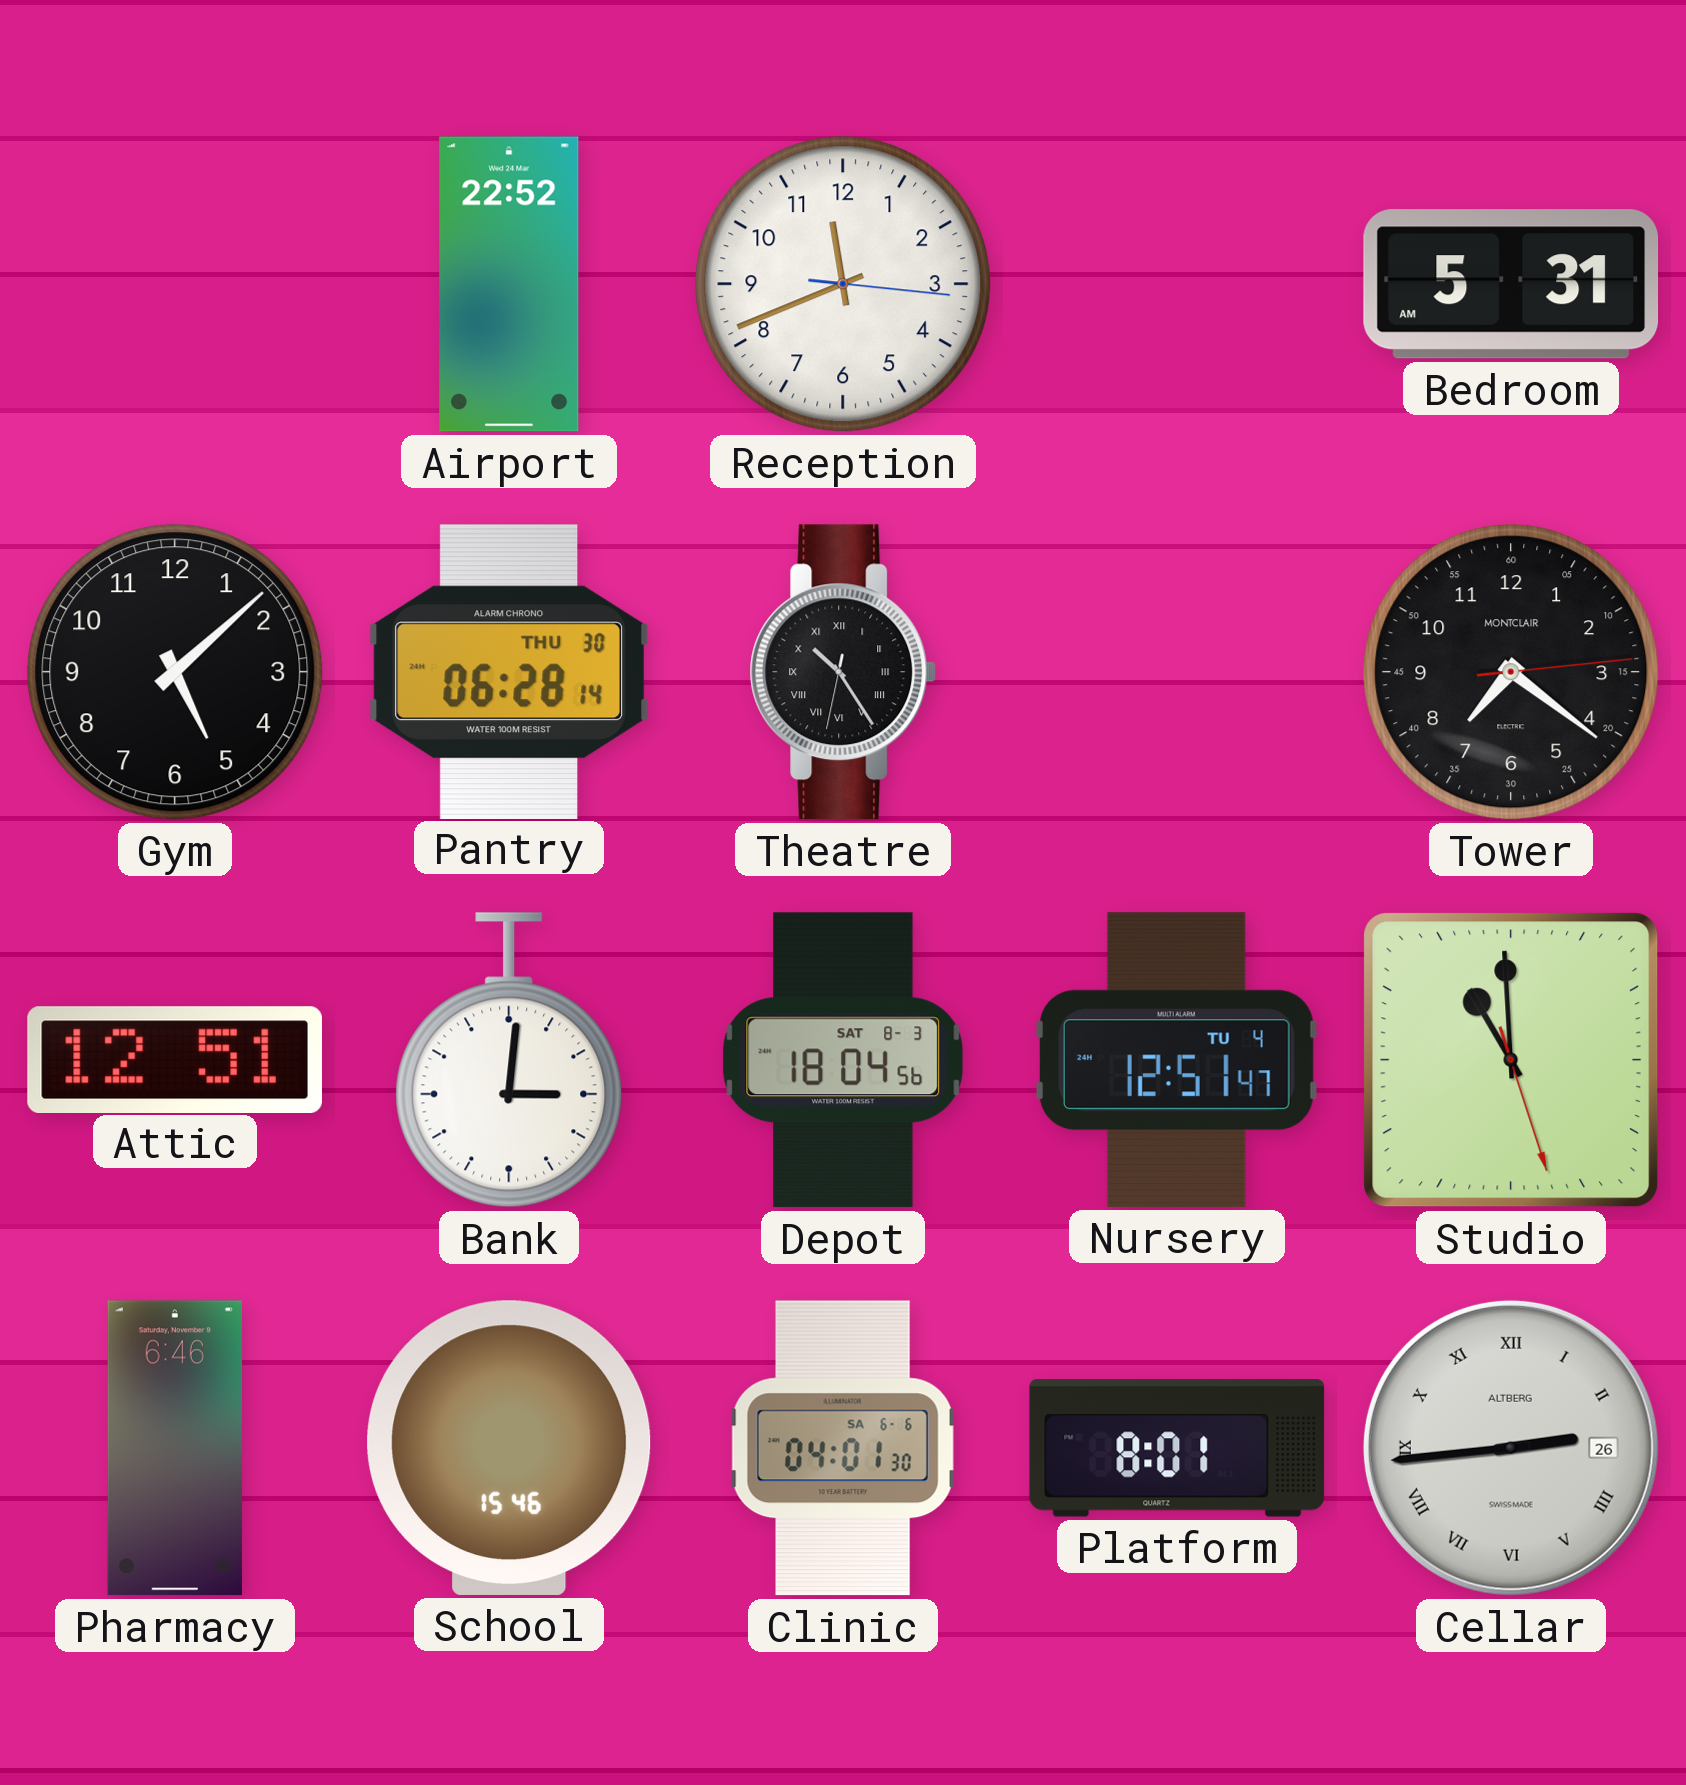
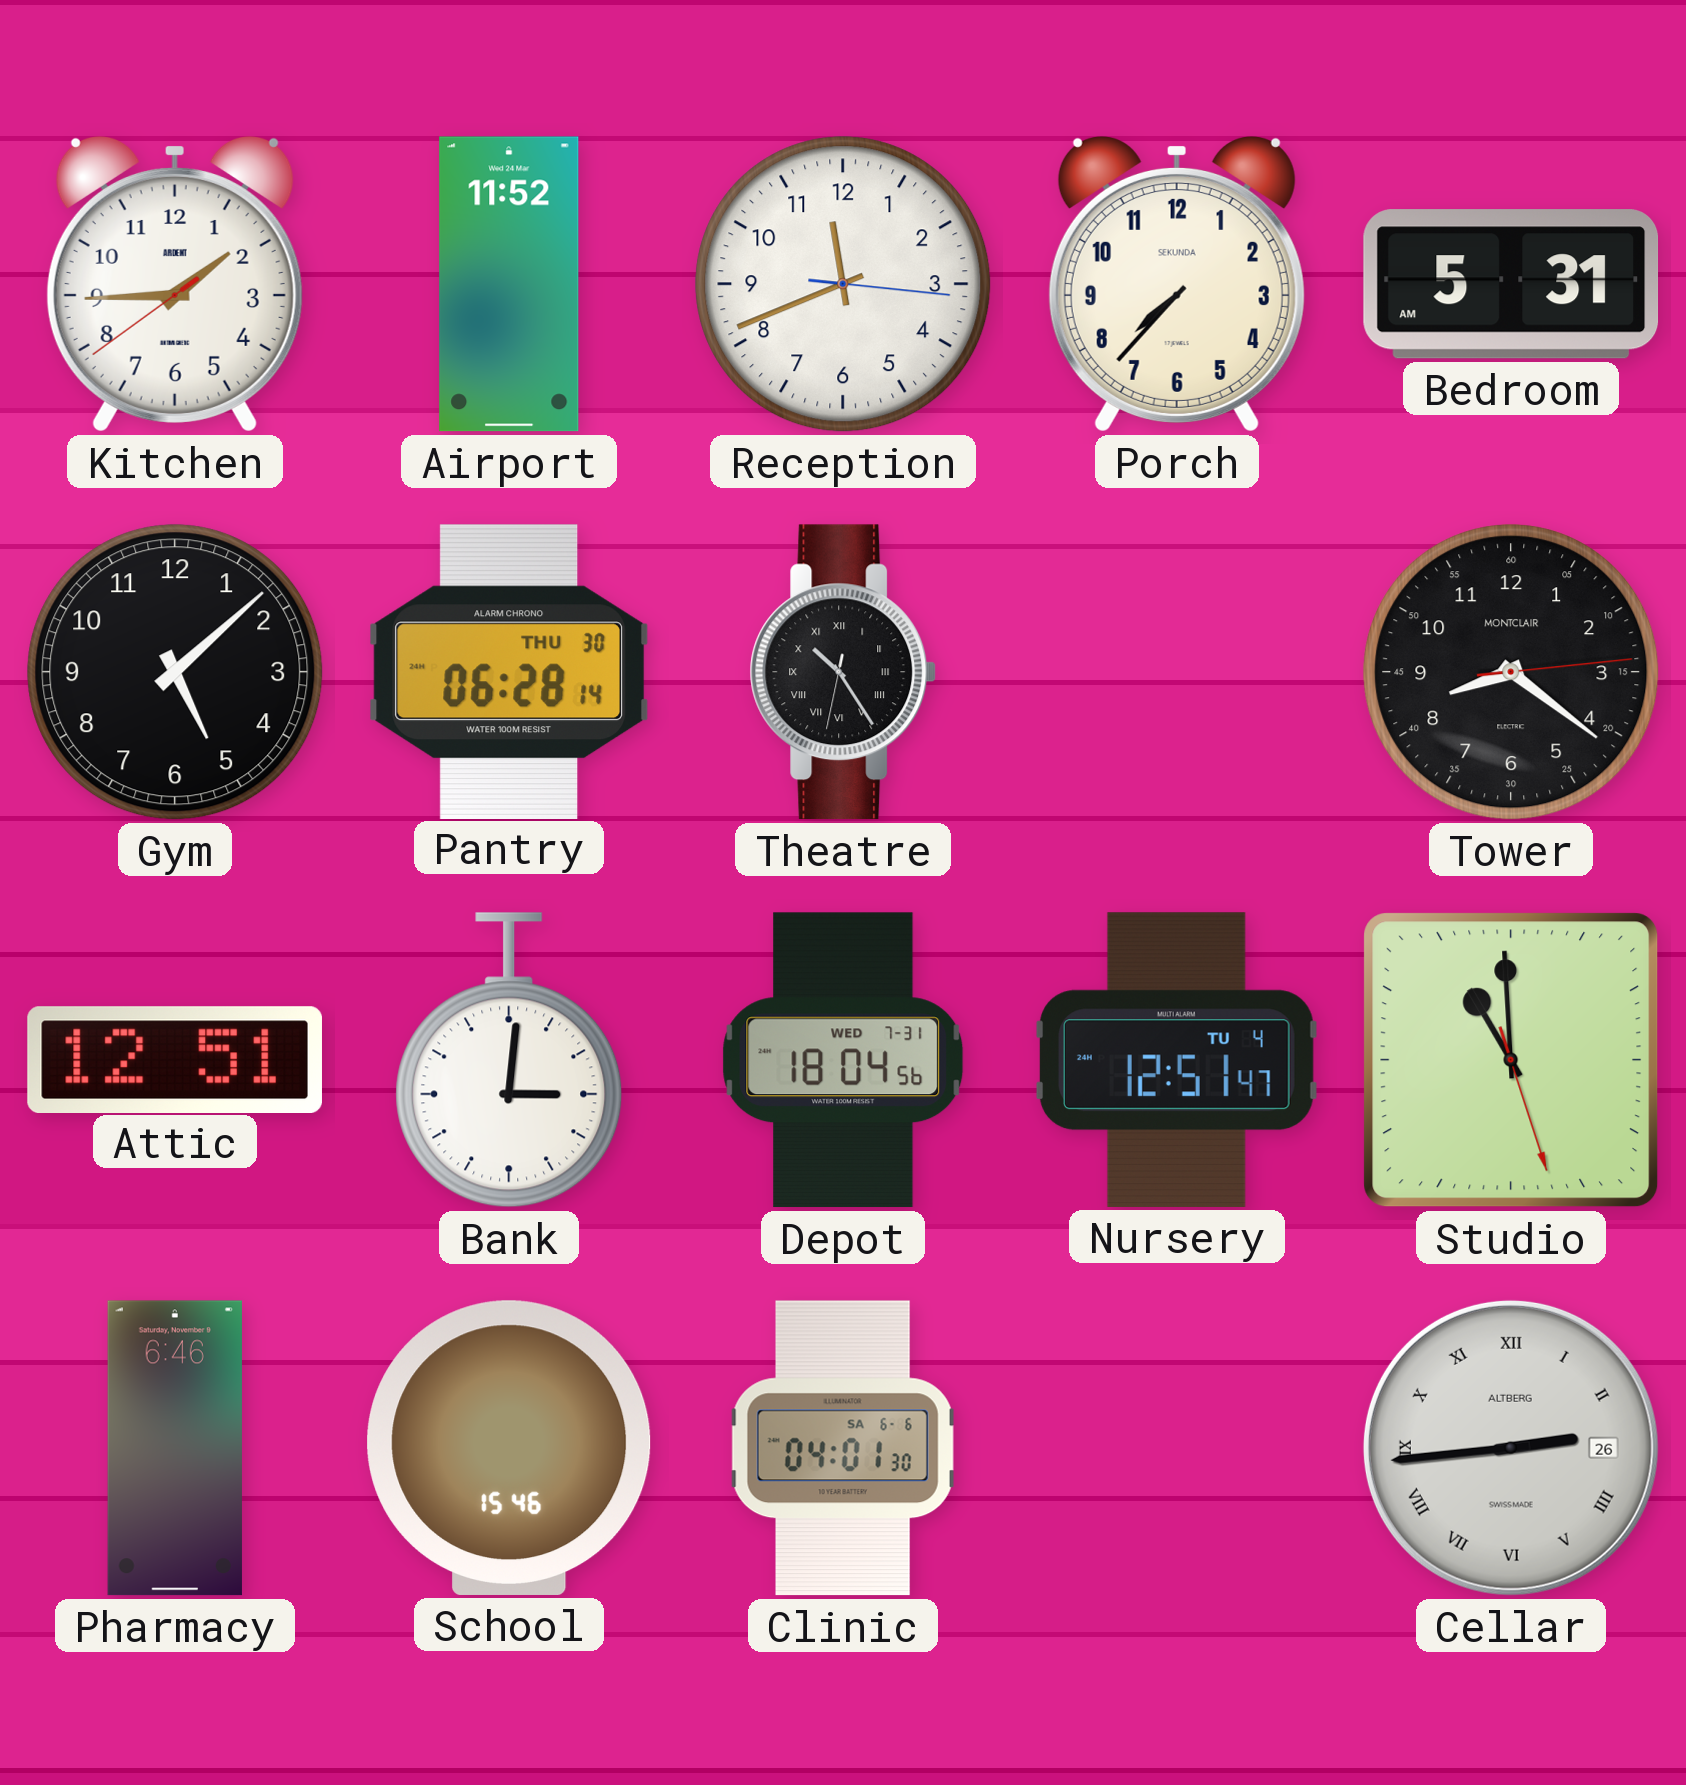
Kitchen: none -> 1:44 (175, 284)
Airport: 22:52 -> 11:52 (509, 284)
Porch: none -> 7:37 (1177, 284)
Tower: 7:21 -> 8:21 (1511, 672)
Depot date: SAT 8-3 -> WED 7-31 (843, 1060)
Platform: 8:01 -> none (1177, 1448)
